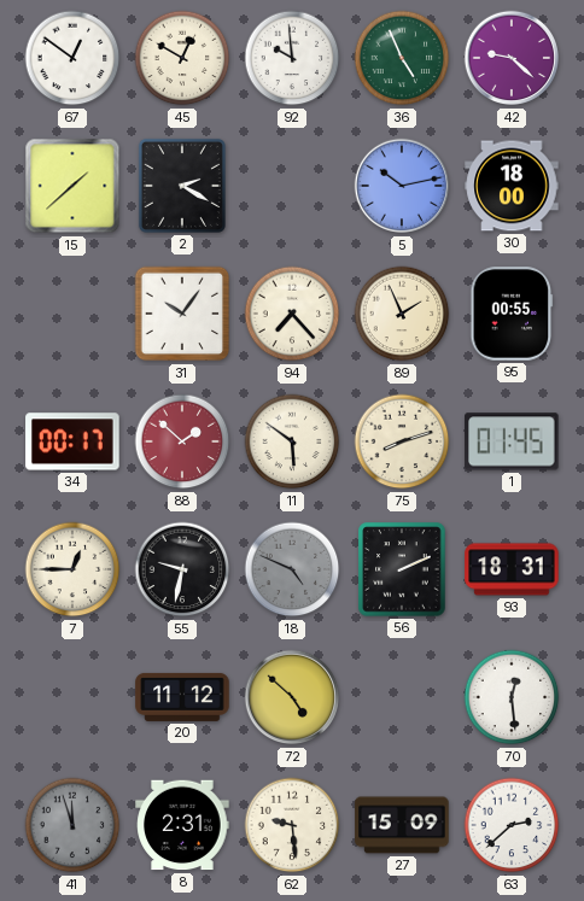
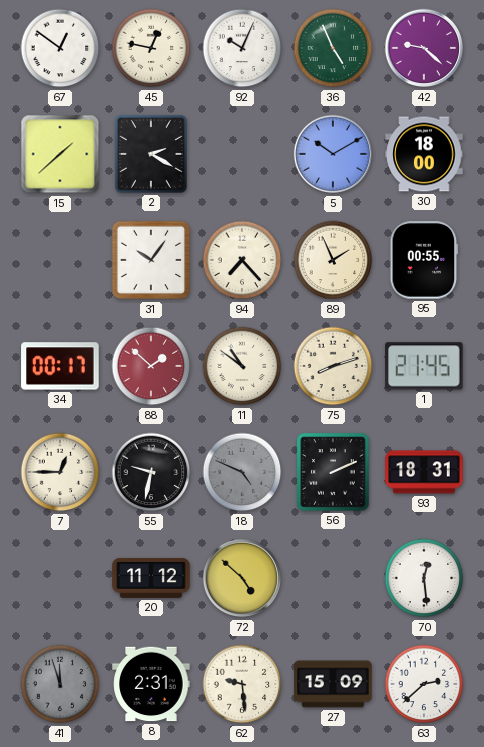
45: 12:50 -> 12:47 (151, 48)
92: 9:59 -> 10:04 (242, 48)
5: 10:13 -> 10:10 (333, 154)
11: 5:51 -> 10:51 (242, 366)
1: 01:45 -> 21:45 (424, 366)
